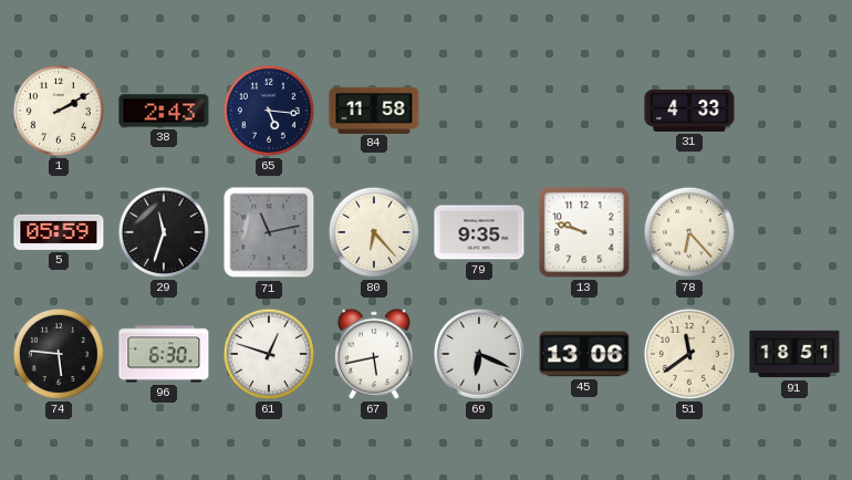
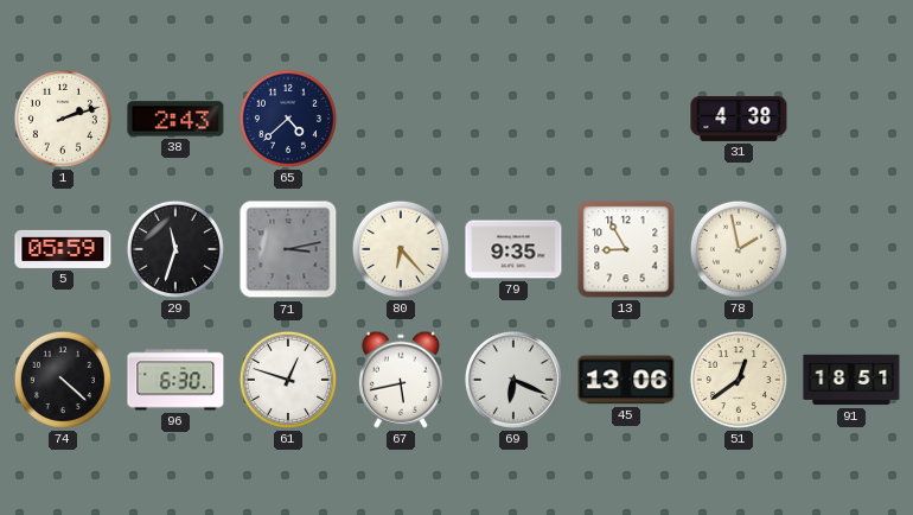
1: 2:10 -> 2:12 (63, 119)
65: 5:16 -> 4:38 (288, 119)
84: 11:58 -> none (374, 109)
31: 4:33 -> 4:38 (739, 119)
71: 11:13 -> 3:13 (288, 249)
13: 9:48 -> 8:55 (626, 249)
78: 6:23 -> 1:58 (739, 249)
74: 5:46 -> 4:22 (63, 380)
51: 11:39 -> 12:39 (739, 380)
